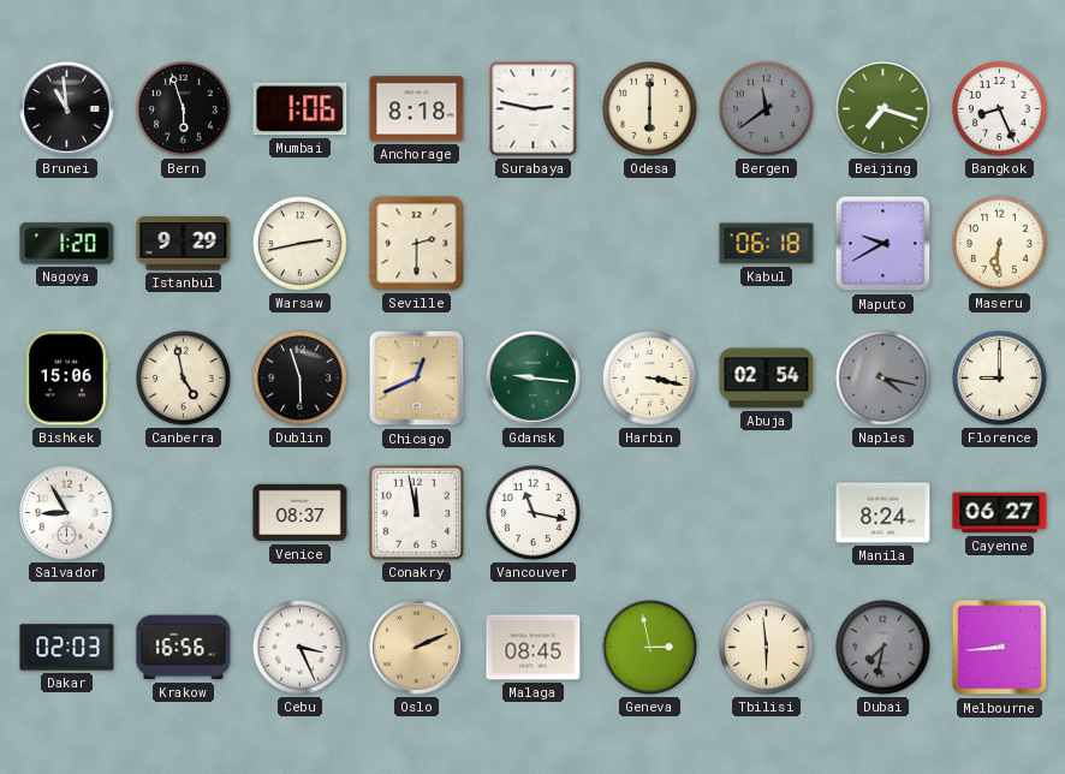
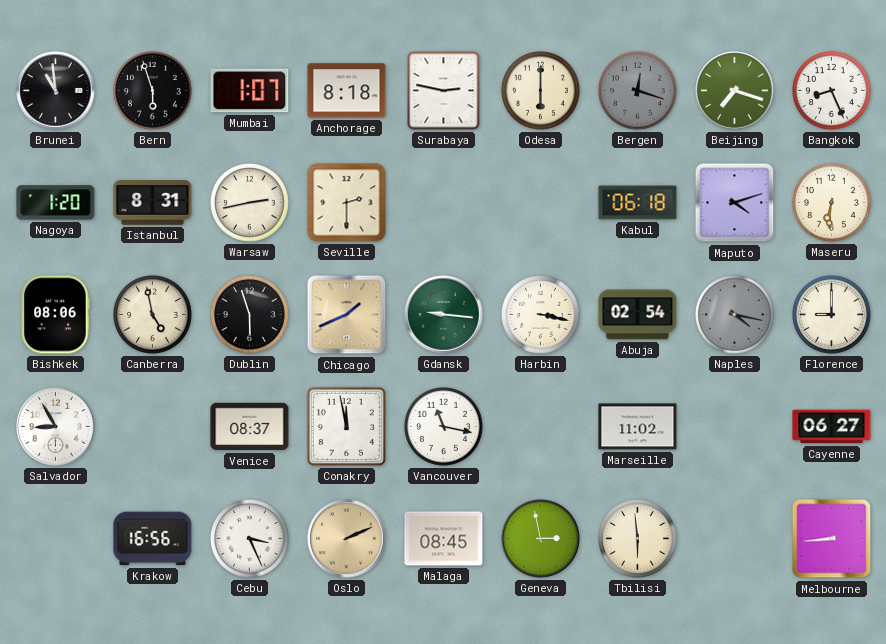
Mumbai: 1:06 -> 1:07 (250, 91)
Bergen: 11:39 -> 12:18 (638, 91)
Istanbul: 9:29 -> 8:31 (153, 203)
Maputo: 9:40 -> 4:12 (735, 203)
Bishkek: 15:06 -> 08:06 (56, 315)
Chicago: 12:41 -> 1:41 (347, 315)
Marseille: none -> 11:02 (638, 427)
Manila: 8:24 -> none (883, 513)
Dakar: 02:03 -> none (67, 648)
Dubai: 7:32 -> none (883, 648)
